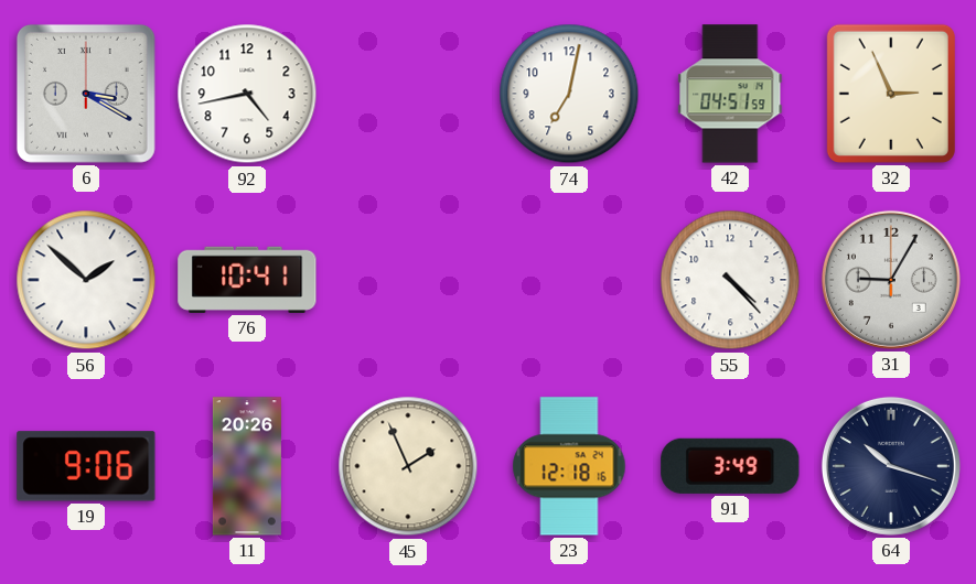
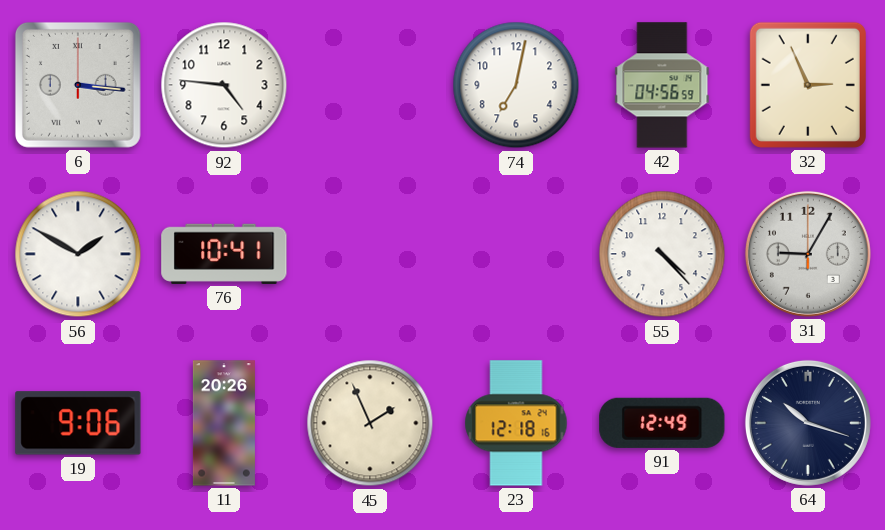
6: 3:20 -> 3:16 (78, 85)
92: 4:43 -> 4:46 (224, 85)
42: 04:51 -> 04:56 (662, 85)
56: 1:52 -> 1:50 (78, 254)
91: 3:49 -> 12:49 (662, 423)
